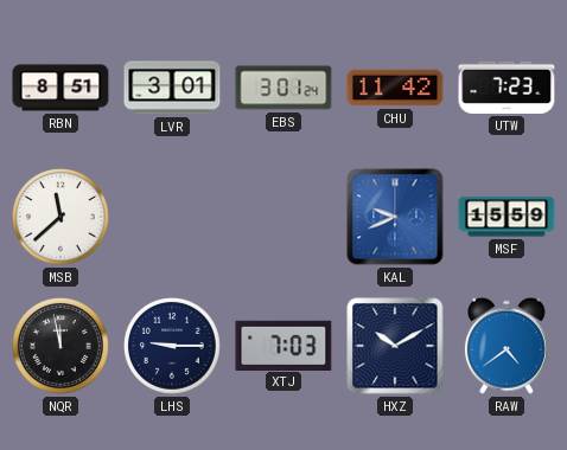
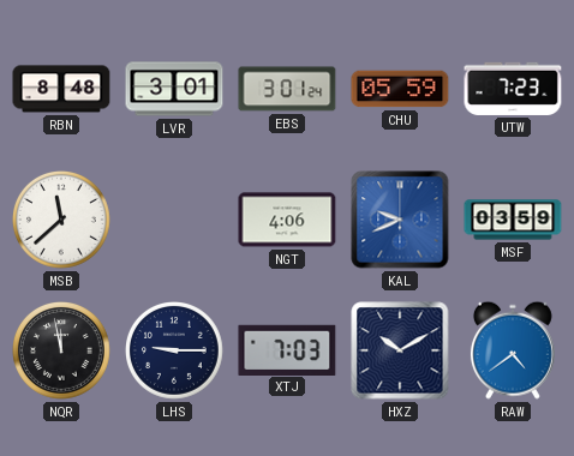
RBN: 8:51 -> 8:48 (61, 89)
CHU: 11:42 -> 05:59 (400, 89)
NGT: none -> 4:06 (287, 220)
MSF: 15:59 -> 03:59 (513, 220)
